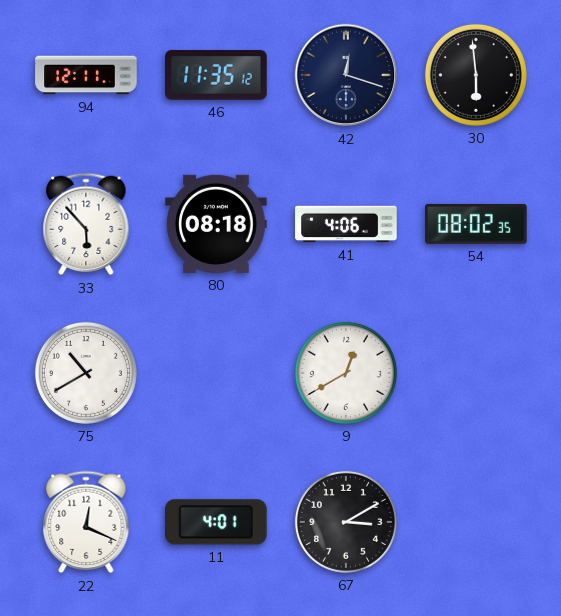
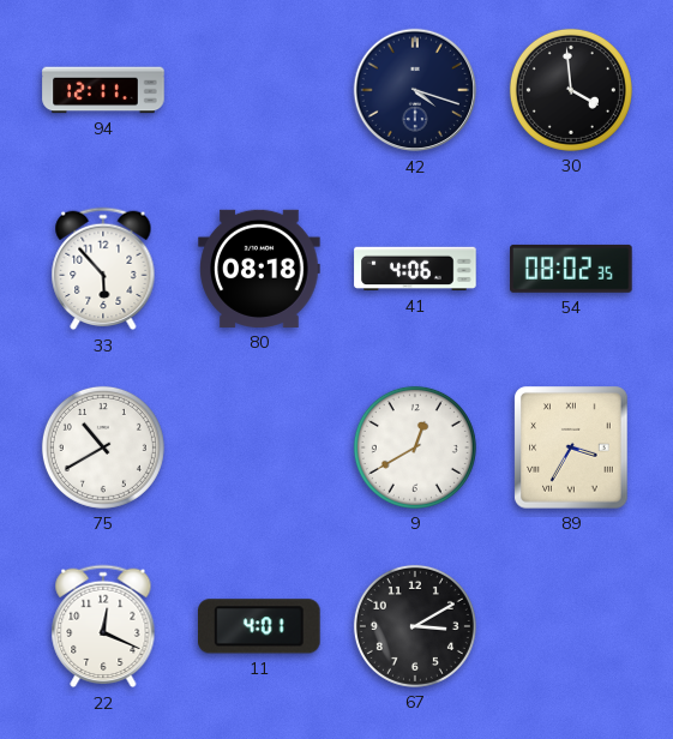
46: 11:35 -> none (216, 75)
42: 12:18 -> 4:18 (415, 90)
30: 5:59 -> 3:59 (571, 90)
89: none -> 3:35 (571, 447)
